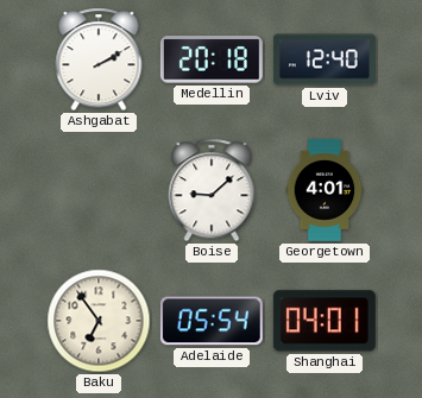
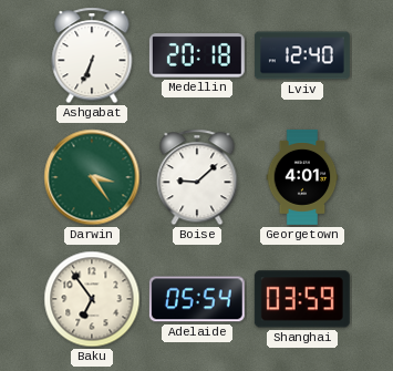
Ashgabat: 2:10 -> 6:34 (92, 55)
Darwin: none -> 3:24 (92, 177)
Shanghai: 04:01 -> 03:59 (302, 299)
